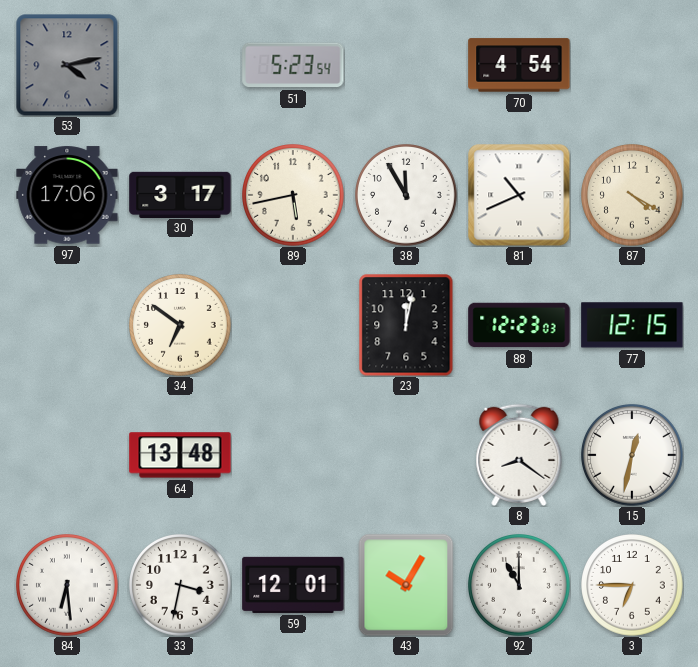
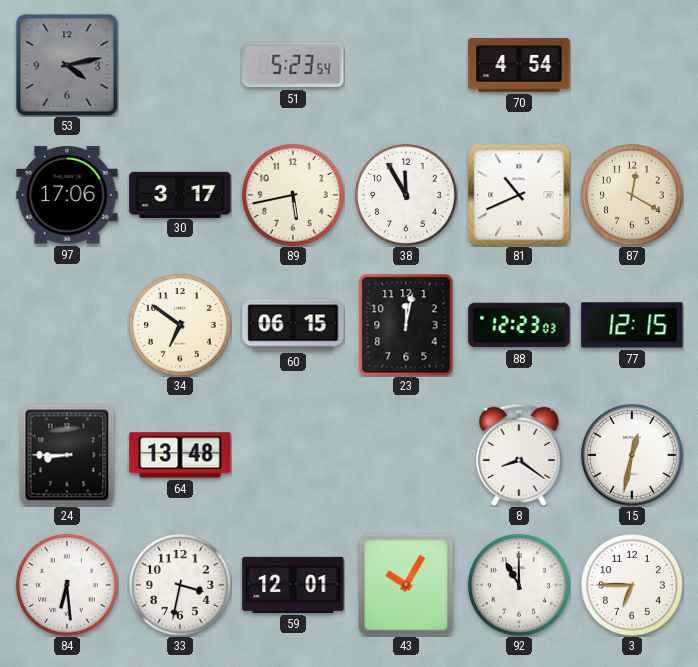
87: 4:20 -> 12:20 (633, 196)
60: none -> 06:15 (293, 325)
24: none -> 8:45 (67, 455)
